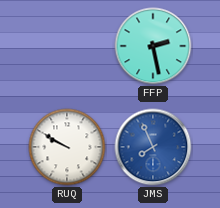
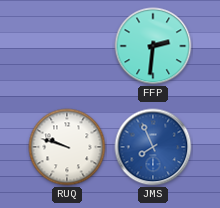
FFP: 2:28 -> 2:31 (153, 46)
RUQ: 9:50 -> 9:48 (67, 147)
